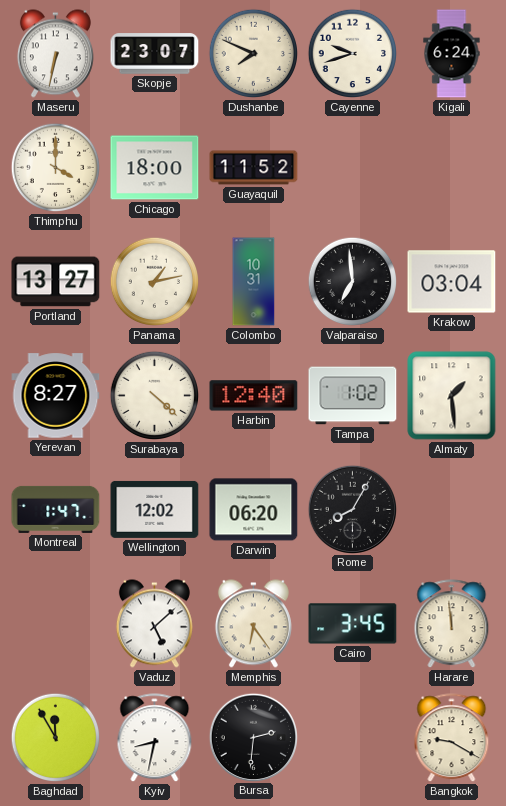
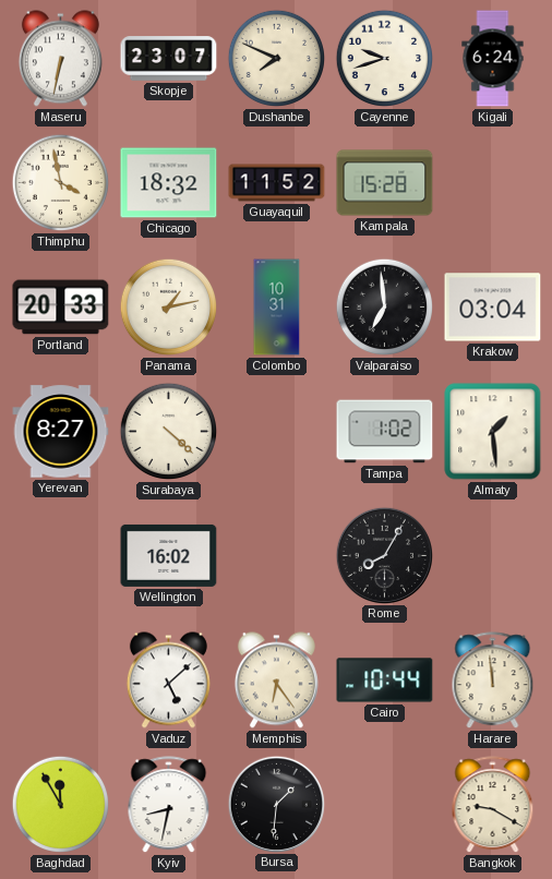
Thimphu: 4:00 -> 3:58 (61, 183)
Chicago: 18:00 -> 18:32 (169, 183)
Kampala: none -> 15:28 (385, 183)
Portland: 13:27 -> 20:33 (61, 308)
Harbin: 12:40 -> none (254, 396)
Montreal: 1:47 -> none (56, 509)
Wellington: 12:02 -> 16:02 (169, 555)
Darwin: 06:20 -> none (254, 510)
Cairo: 3:45 -> 10:44 (385, 681)
Bursa: 2:31 -> 1:31 (276, 804)
